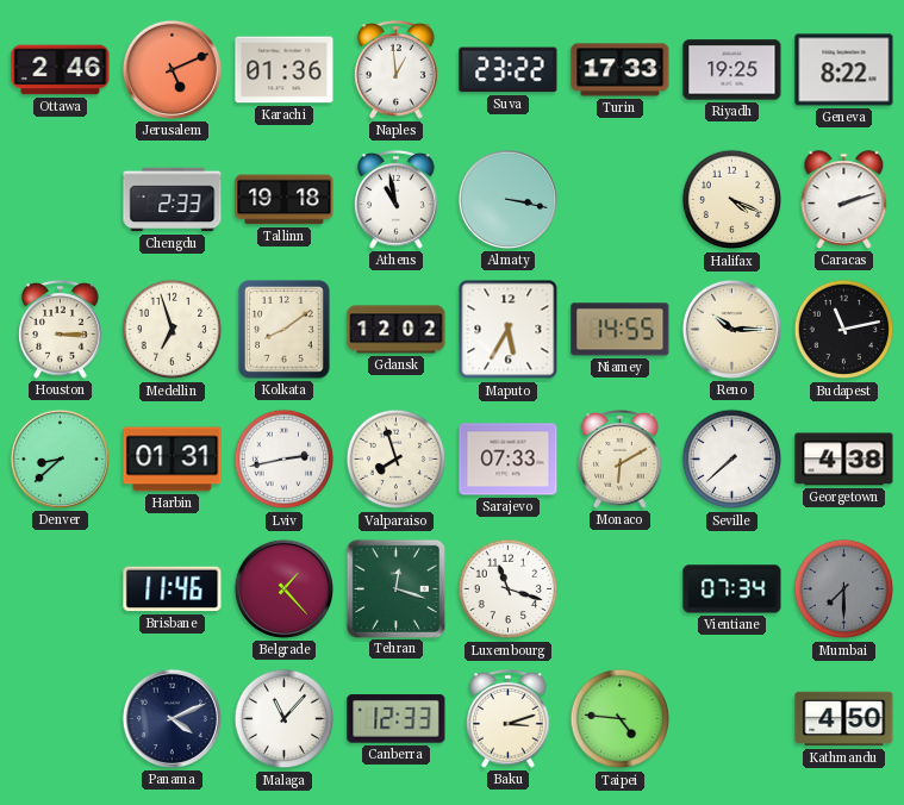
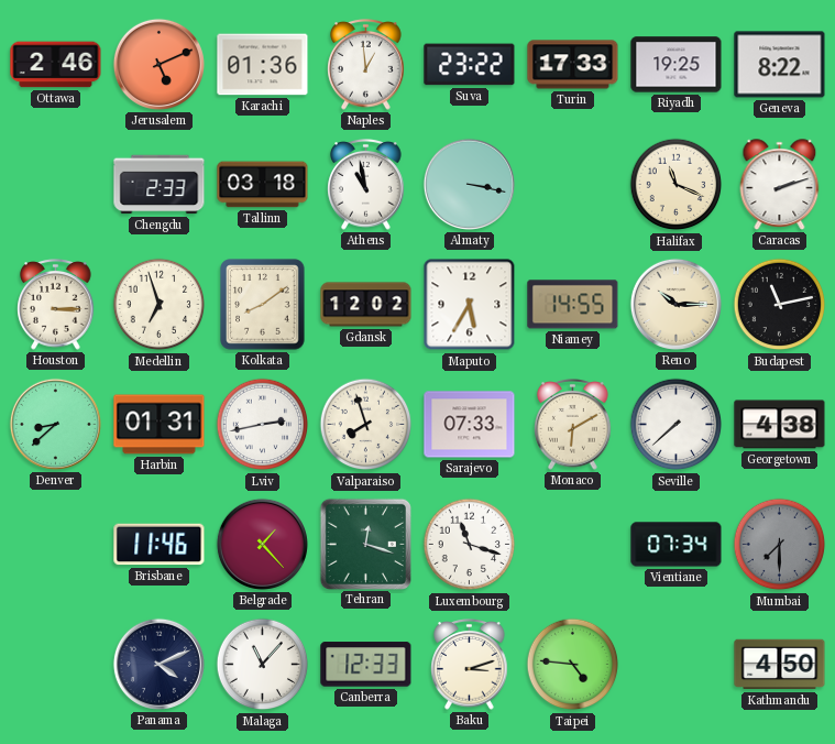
Tallinn: 19:18 -> 03:18 (263, 185)
Halifax: 4:19 -> 11:19 (677, 185)
